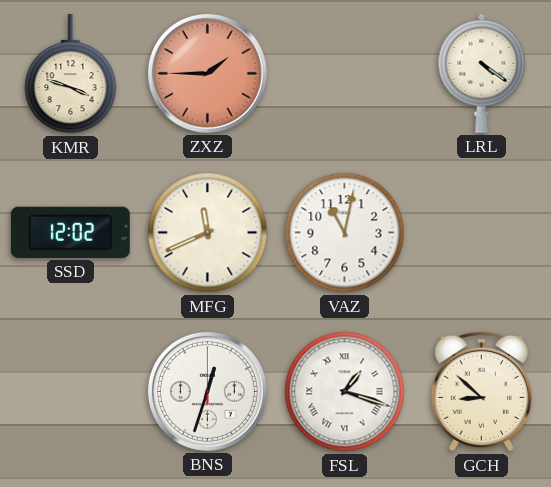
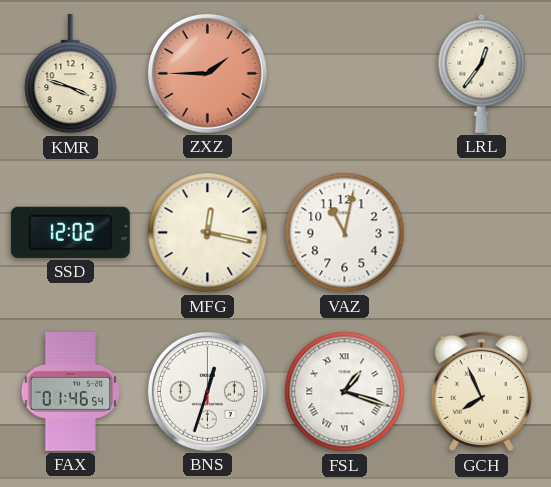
LRL: 4:21 -> 12:36 (482, 73)
MFG: 11:41 -> 12:17 (208, 233)
FAX: none -> 01:46 (71, 391)
GCH: 8:52 -> 7:56 (481, 392)
